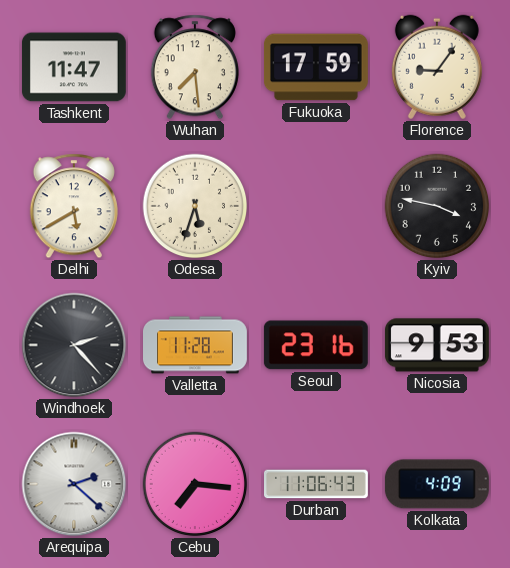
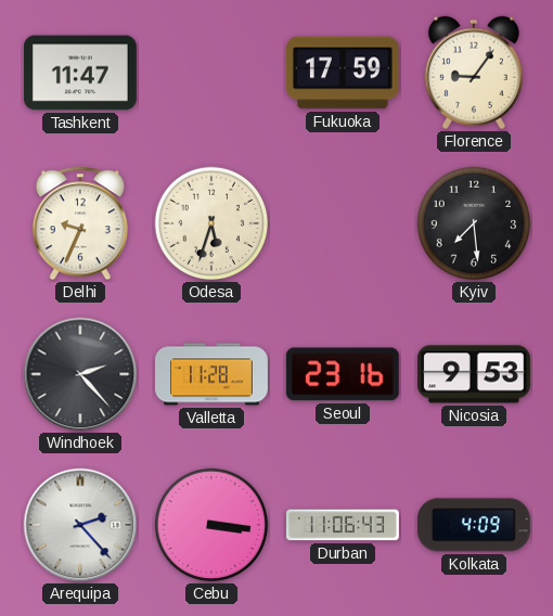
Wuhan: 7:29 -> none (195, 67)
Delhi: 5:40 -> 9:34 (80, 223)
Kyiv: 3:47 -> 7:29 (474, 223)
Arequipa: 2:22 -> 2:23 (80, 525)
Cebu: 7:16 -> 3:16 (211, 525)
